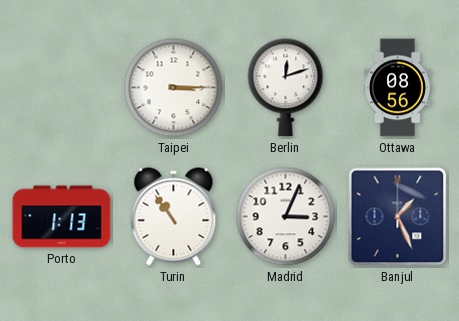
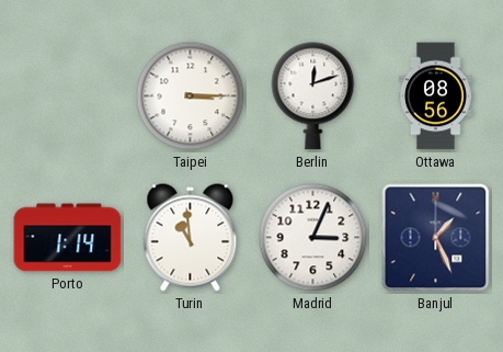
Porto: 1:13 -> 1:14 (68, 238)
Turin: 10:54 -> 10:59 (191, 238)
